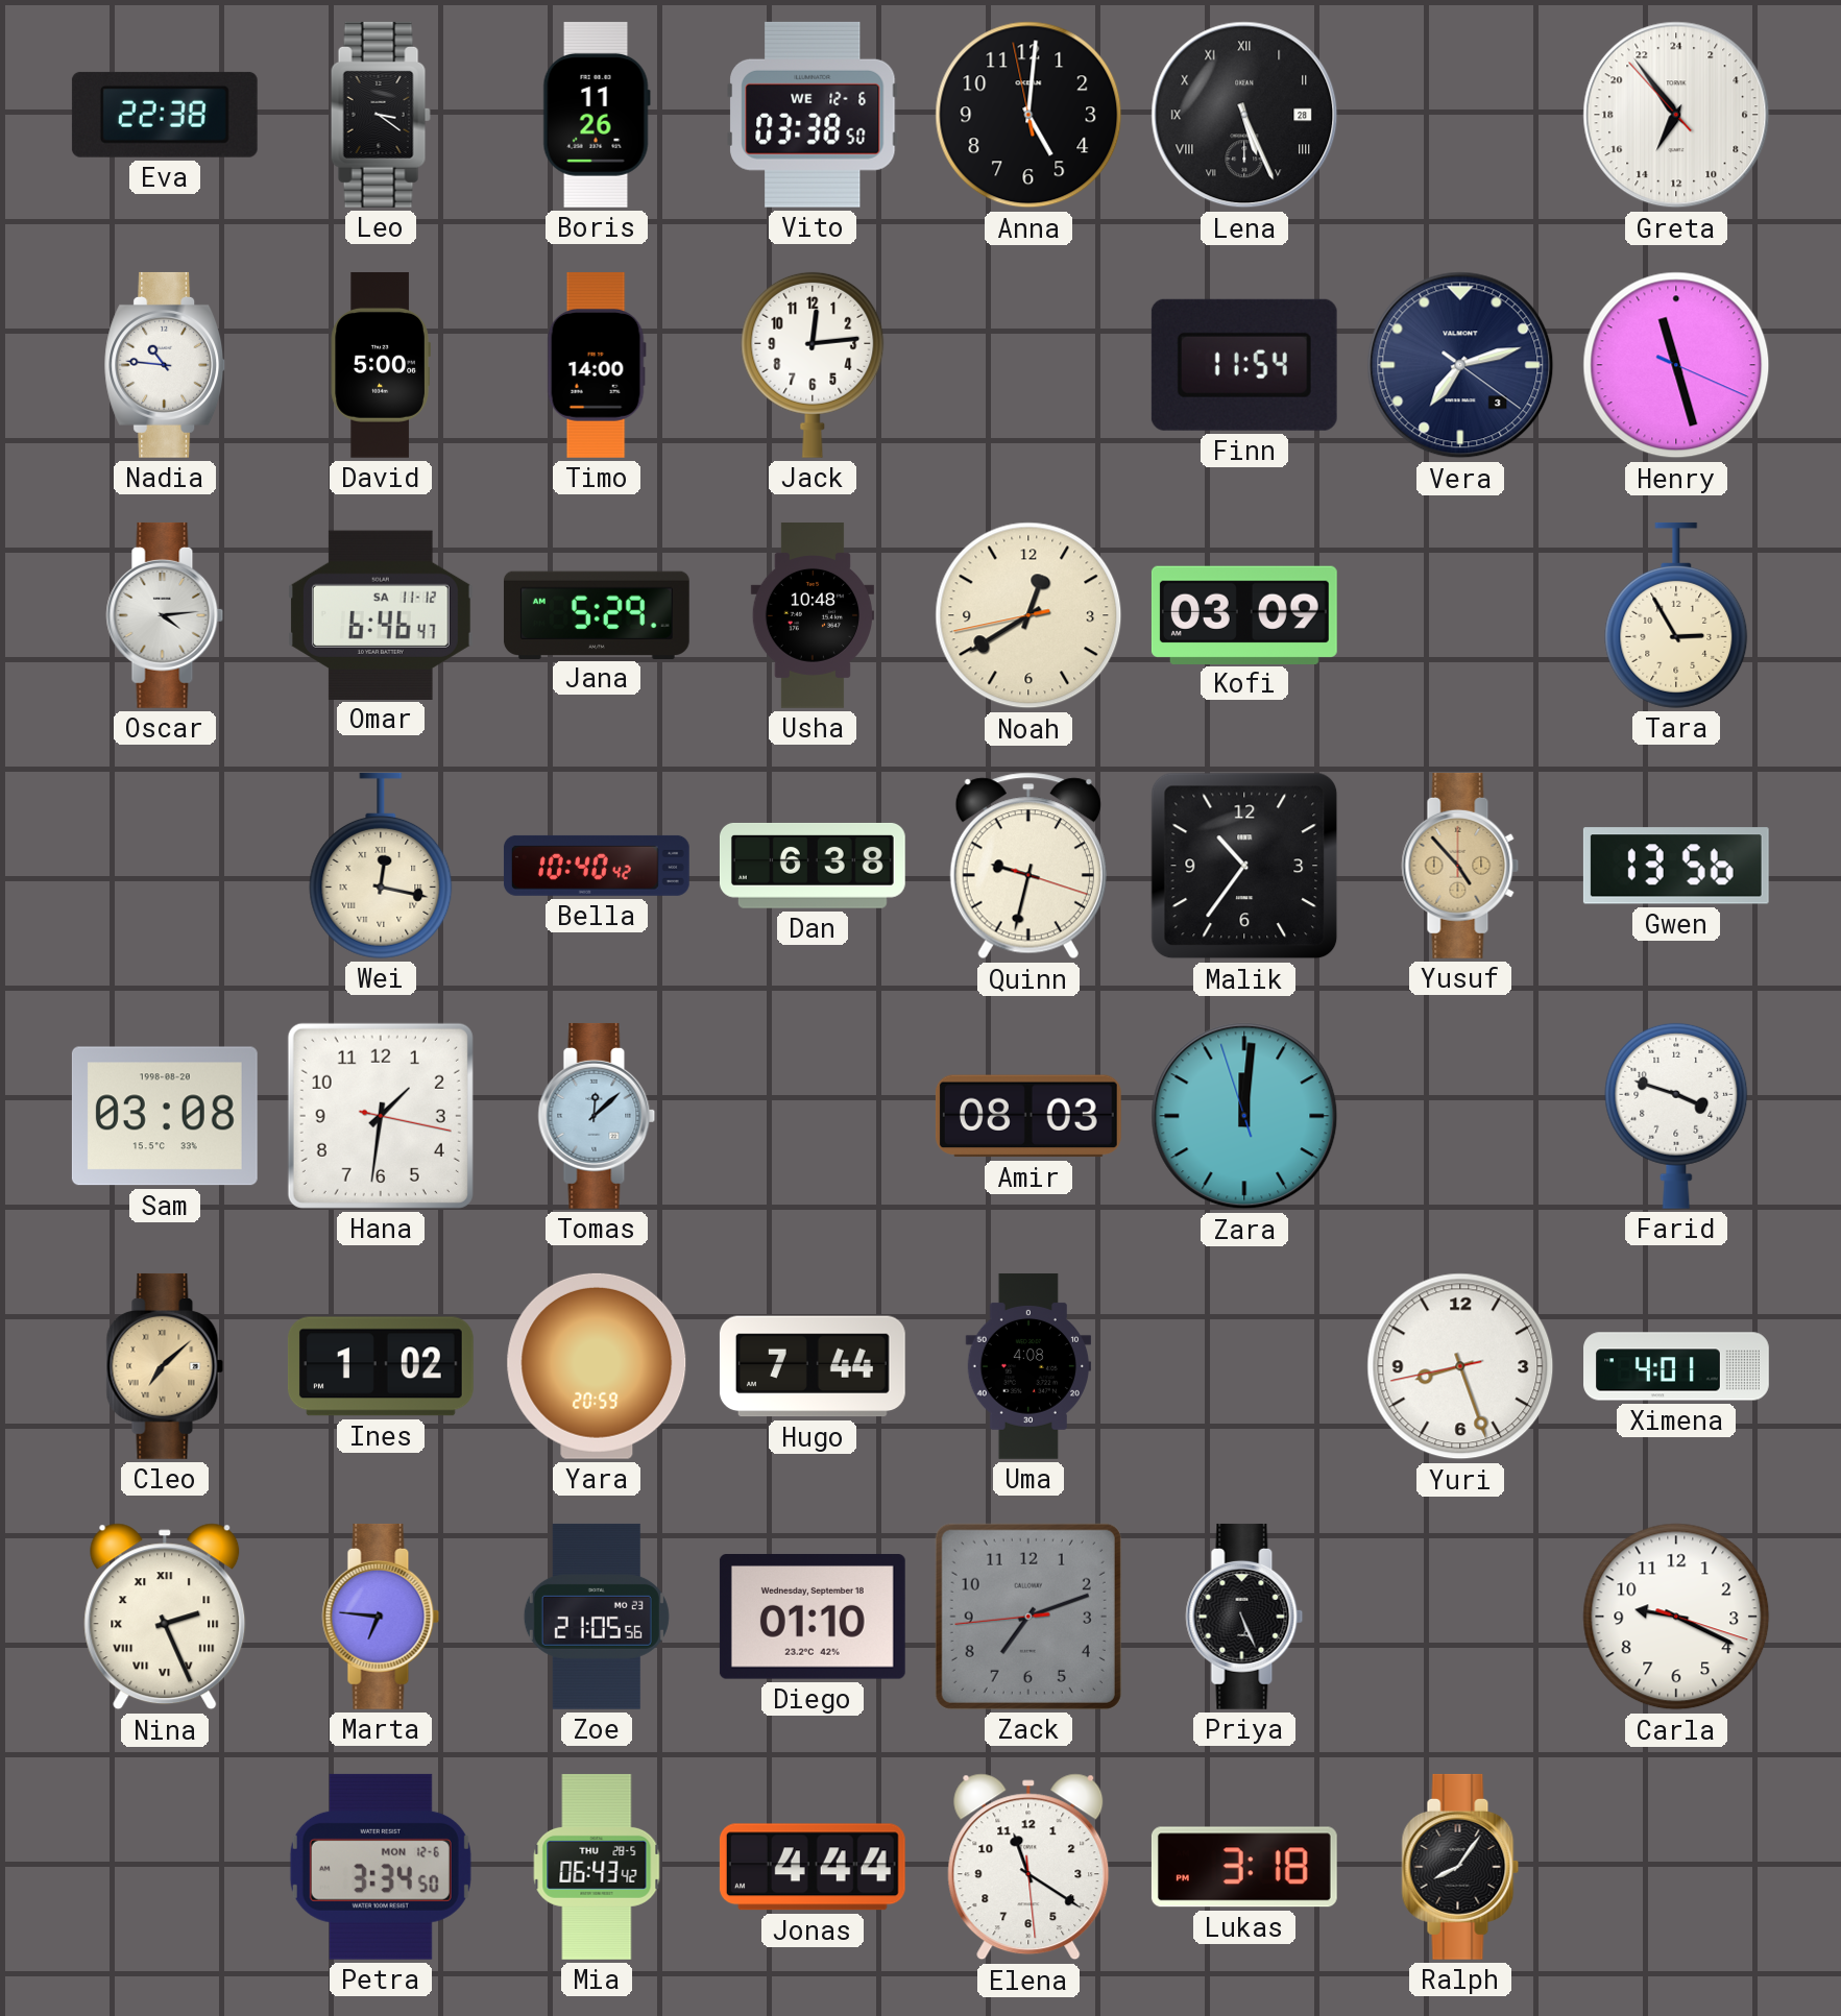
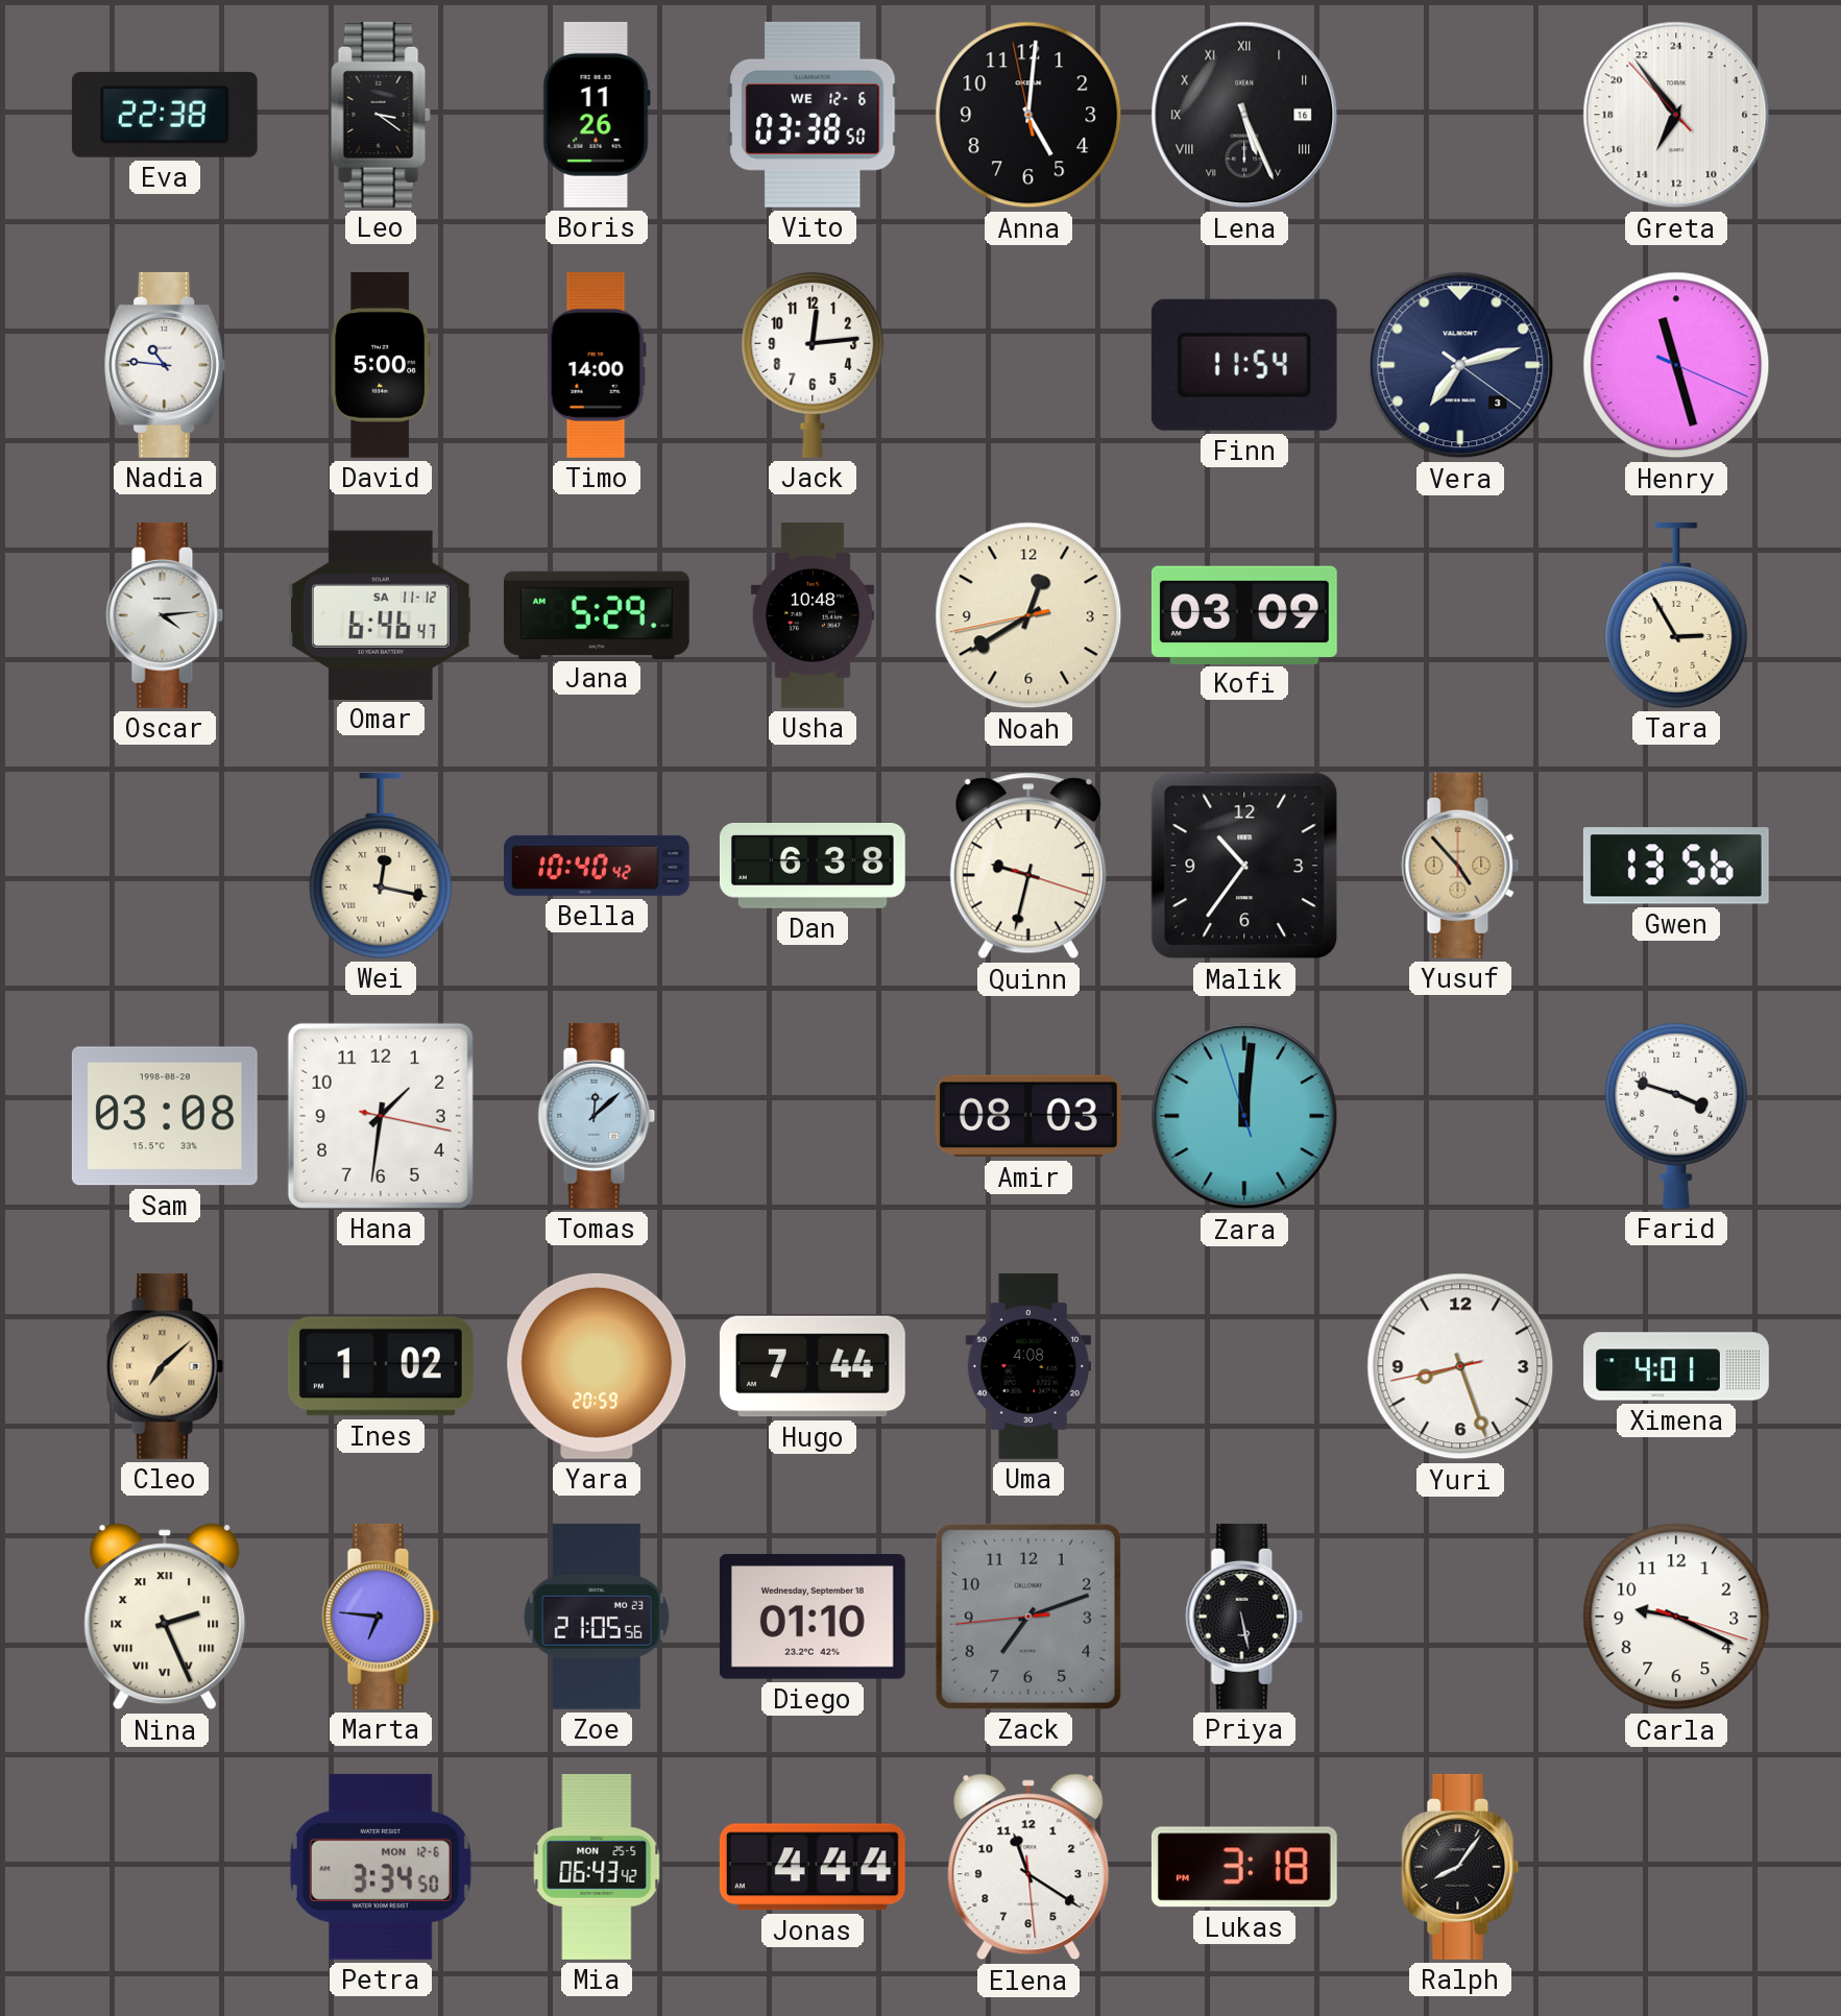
Lena date: 28 -> 16 (1244, 115)
Priya: 5:26 -> 5:28 (1244, 1617)
Mia date: THU 28-5 -> MON 25-5 (597, 1867)
